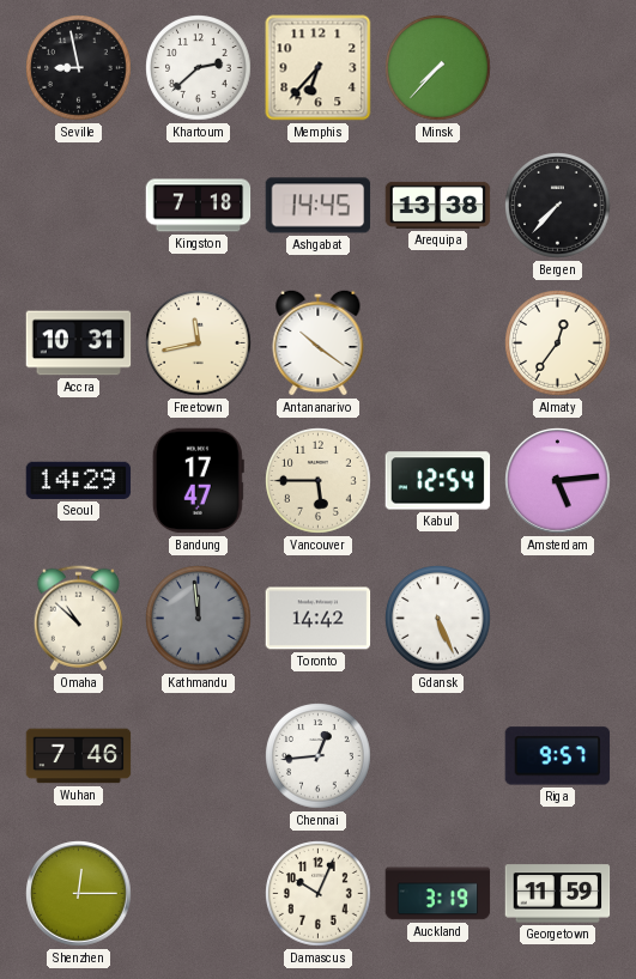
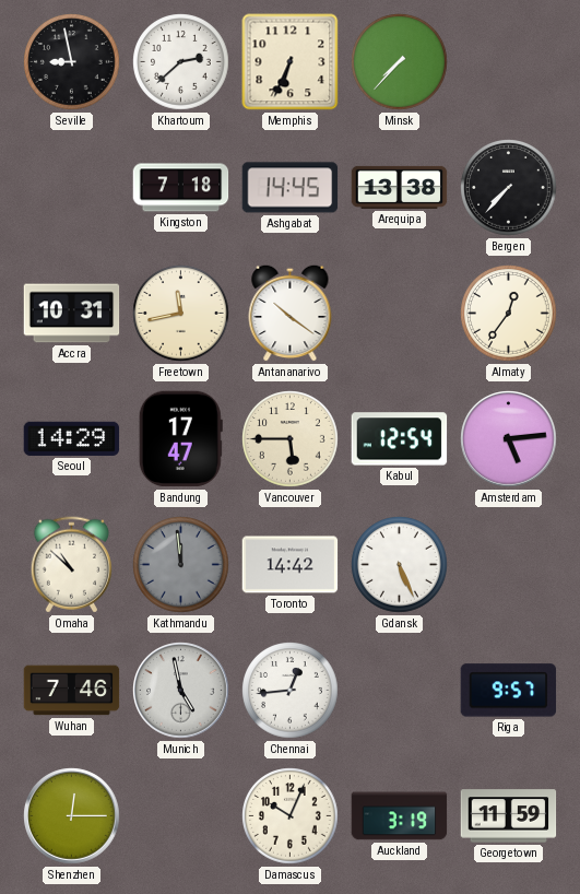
Memphis: 6:37 -> 6:34 (291, 62)
Munich: none -> 4:58 (181, 691)
